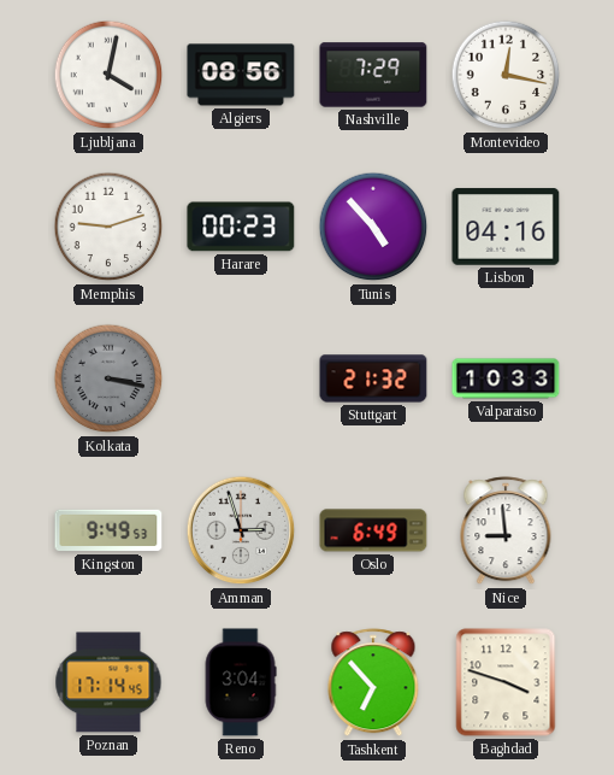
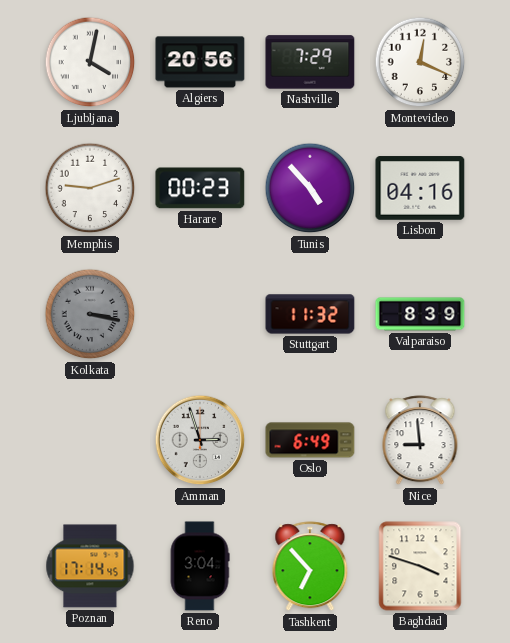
Algiers: 08:56 -> 20:56 (200, 62)
Montevideo: 12:17 -> 12:19 (420, 62)
Stuttgart: 21:32 -> 11:32 (310, 314)
Valparaiso: 10:33 -> 8:39 (420, 314)
Kingston: 9:49 -> none (108, 530)
